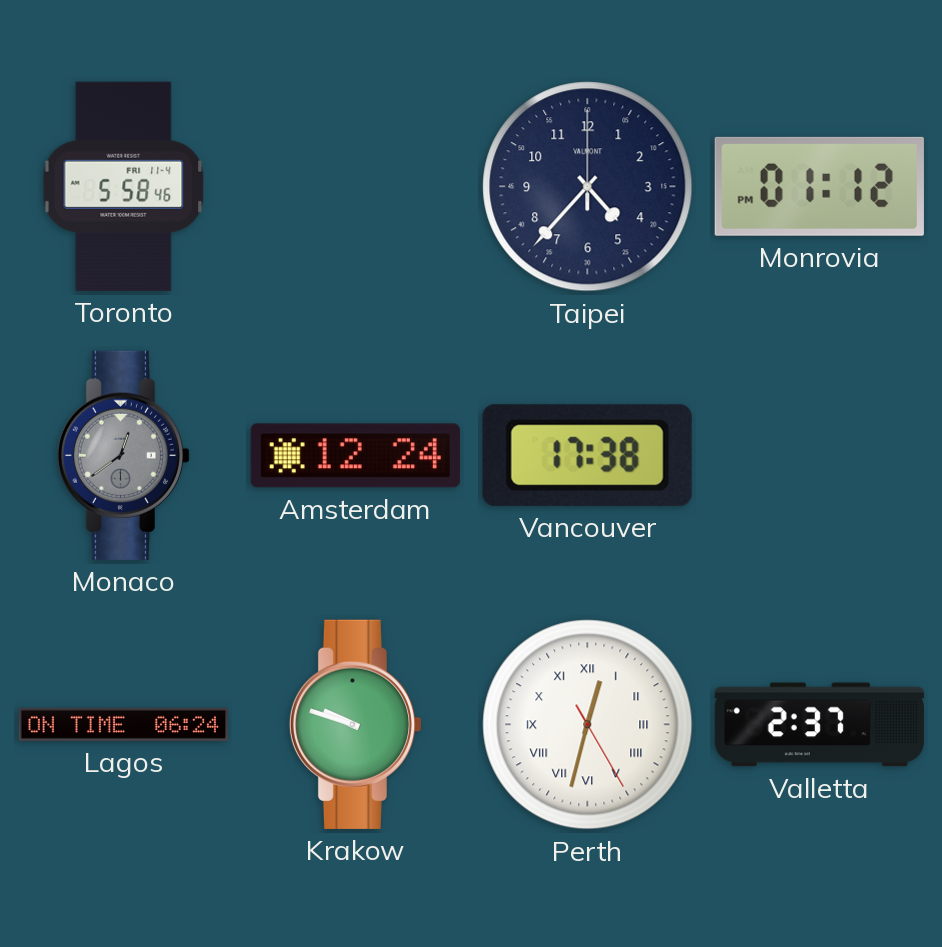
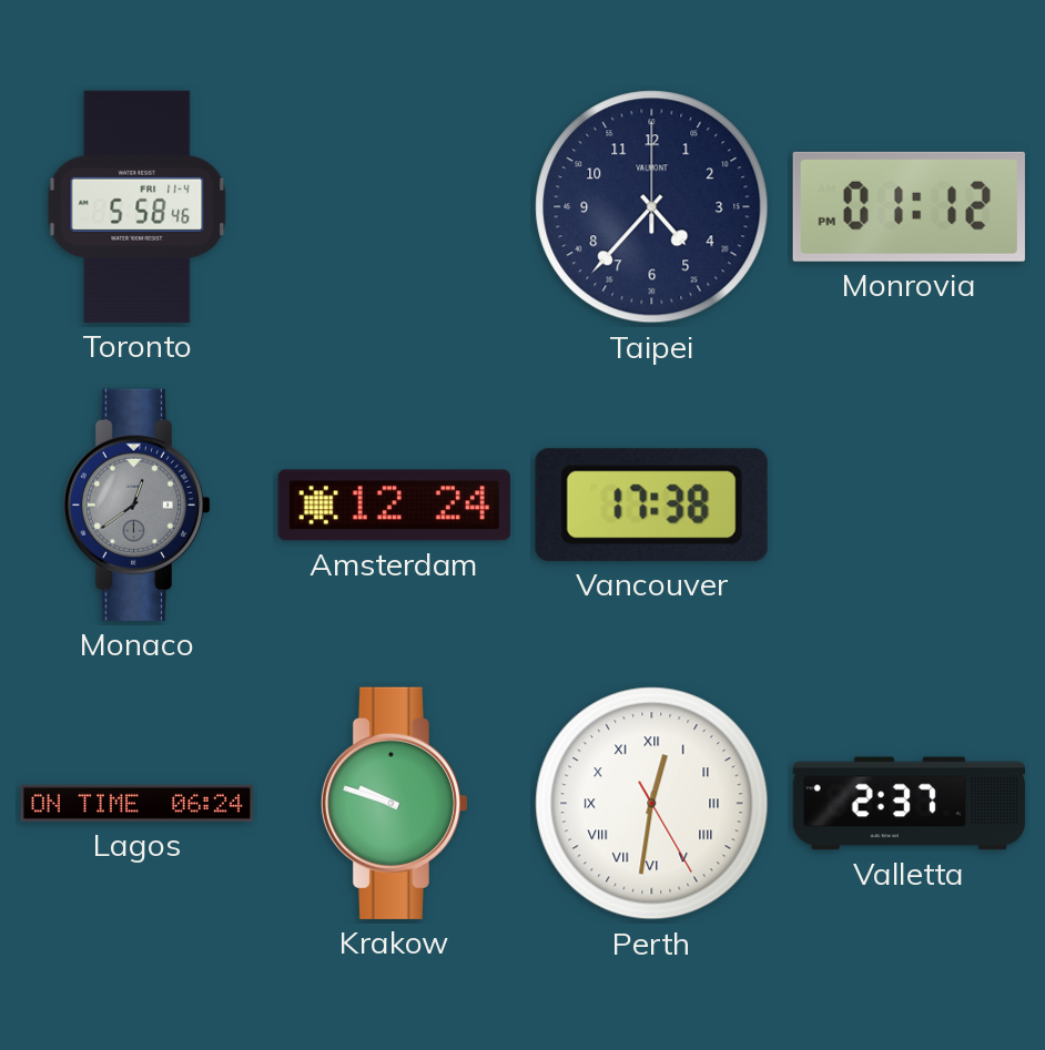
Perth: 12:32 -> 12:31 (652, 804)
